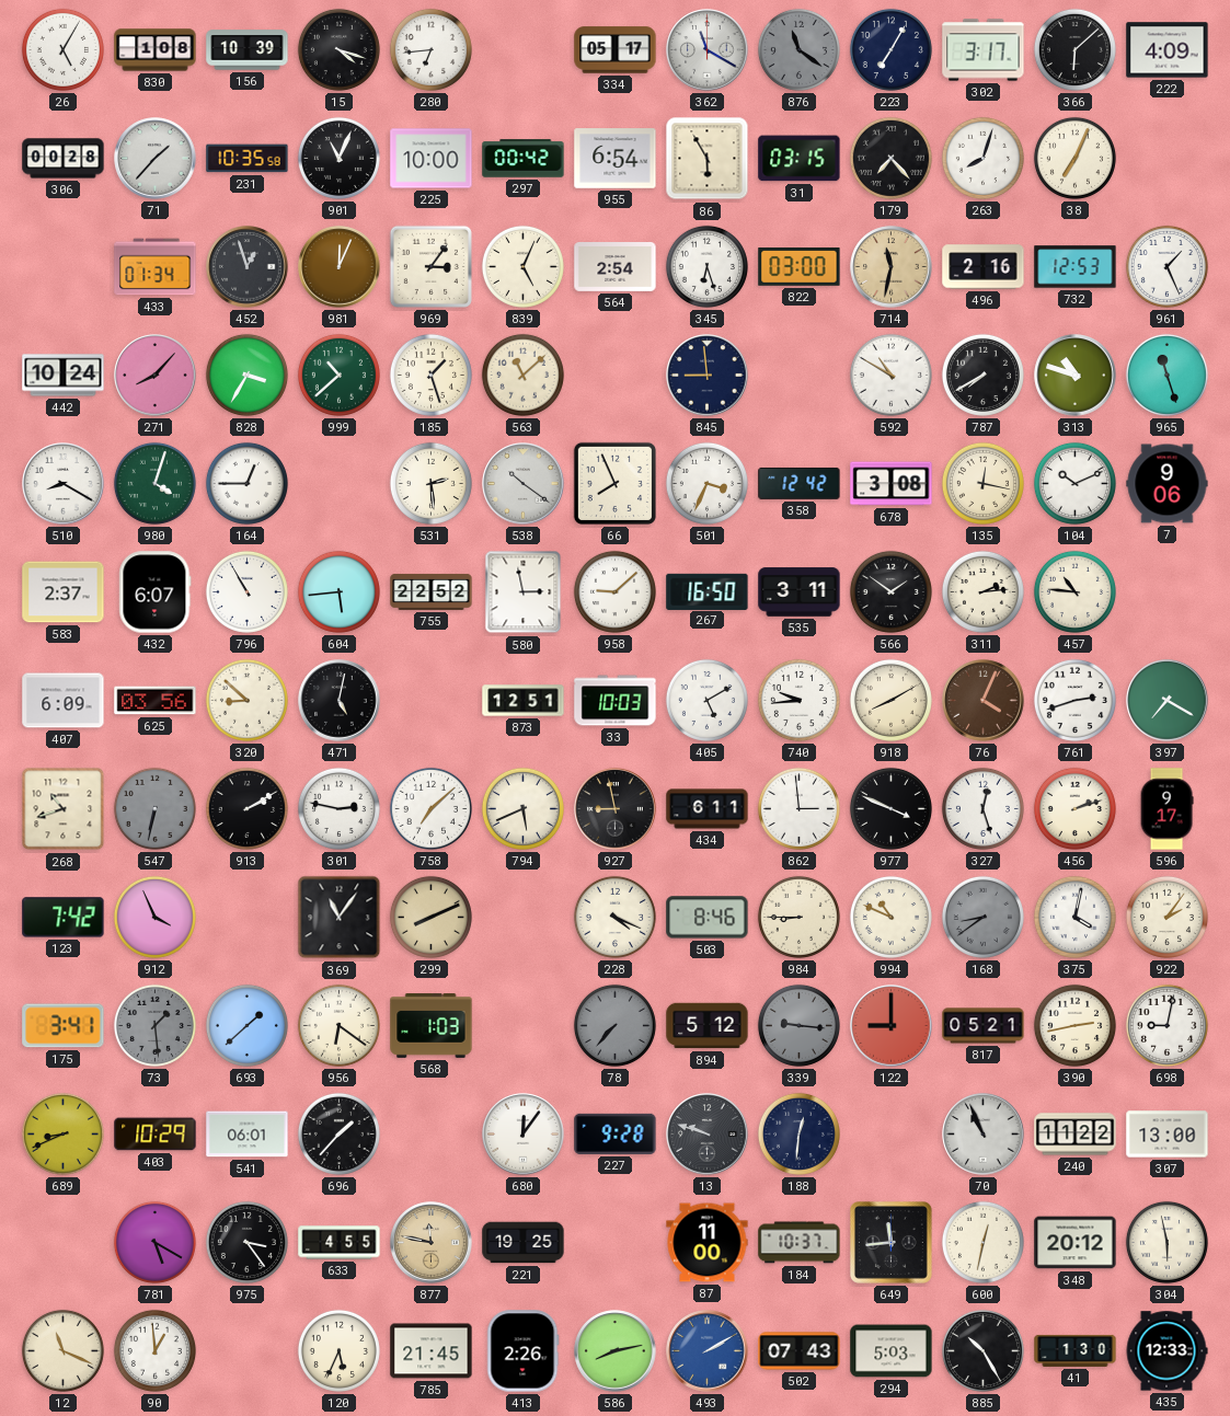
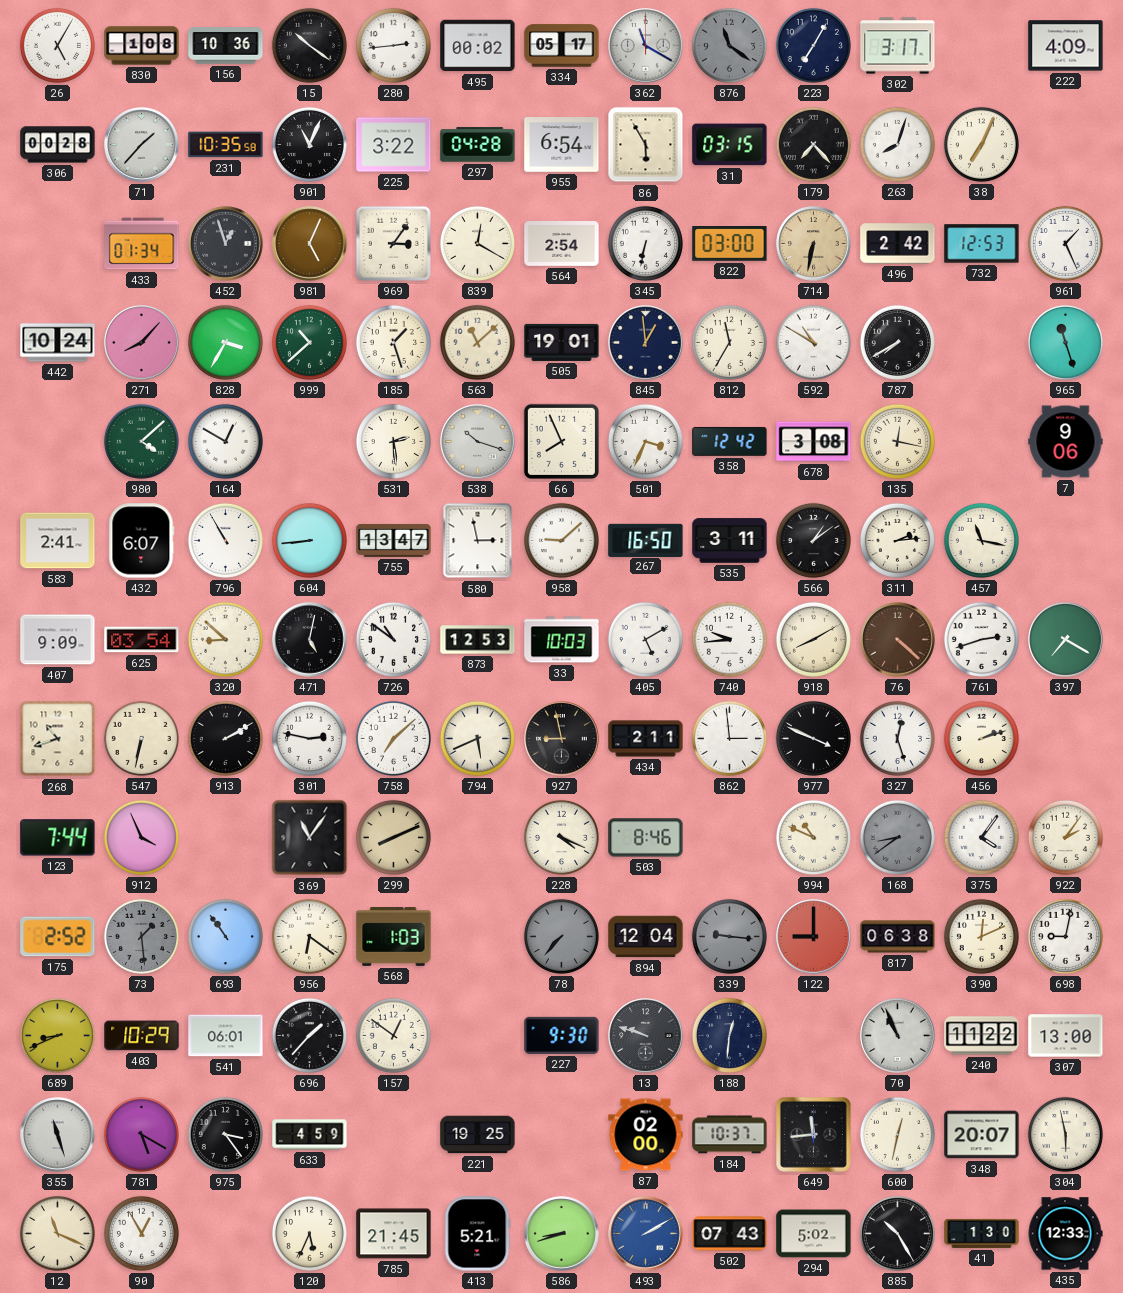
156: 10:39 -> 10:36 (226, 46)
15: 4:18 -> 10:21 (309, 45)
280: 6:44 -> 2:44 (393, 45)
495: none -> 00:02 (478, 46)
366: 6:08 -> none (1074, 49)
225: 10:00 -> 3:22 (394, 145)
297: 00:42 -> 04:28 (478, 145)
981: 12:04 -> 5:04 (310, 244)
839: 5:04 -> 12:20 (477, 243)
345: 6:27 -> 6:32 (645, 243)
714: 11:32 -> 6:32 (814, 244)
496: 2:16 -> 2:42 (898, 244)
505: none -> 19:01 (562, 342)
845: 8:59 -> 12:59 (646, 343)
812: none -> 11:35 (729, 342)
313: 10:48 -> none (1076, 376)
510: 8:20 -> none (64, 484)
980: 4:03 -> 4:08 (141, 441)
164: 12:45 -> 12:50 (225, 441)
538: 10:21 -> 10:18 (478, 442)
104: 10:11 -> none (1074, 483)
583: 2:37 -> 2:41 (58, 541)
604: 5:44 -> 8:44 (309, 540)
755: 22:52 -> 13:47 (394, 540)
566: 1:51 -> 1:09 (813, 540)
457: 10:46 -> 11:17 (981, 540)
407: 6:09 -> 9:09 (58, 640)
625: 03:56 -> 03:54 (142, 640)
726: none -> 10:51 (393, 639)
873: 12:51 -> 12:53 (478, 640)
76: 4:04 -> 4:22 (898, 640)
547 dial: grey -> cream (141, 738)
434: 6:11 -> 2:11 (646, 739)
596: 9:17 -> none (1166, 809)
123: 7:42 -> 7:44 (58, 838)
984: 8:45 -> none (798, 917)
375: 4:02 -> 4:06 (981, 837)
175: 3:41 -> 2:52 (58, 937)
693: 1:38 -> 10:54 (225, 936)
894: 5:12 -> 12:04 (646, 937)
817: 05:21 -> 06:38 (898, 937)
390: 2:43 -> 12:11 (981, 936)
157: none -> 12:51 (393, 1035)
680: 12:06 -> none (524, 1135)
227: 9:28 -> 9:30 (562, 1035)
355: none -> 11:27 (58, 1135)
633: 4:55 -> 4:59 (310, 1135)
877: 11:47 -> none (432, 1243)
87: 11:00 -> 02:00 (646, 1135)
348: 20:12 -> 20:07 (982, 1135)
90: 12:59 -> 12:55 (141, 1233)
413: 2:26 -> 5:21 (477, 1234)
586: 8:13 -> 8:42 (562, 1234)
294: 5:03 -> 5:02 (814, 1234)
